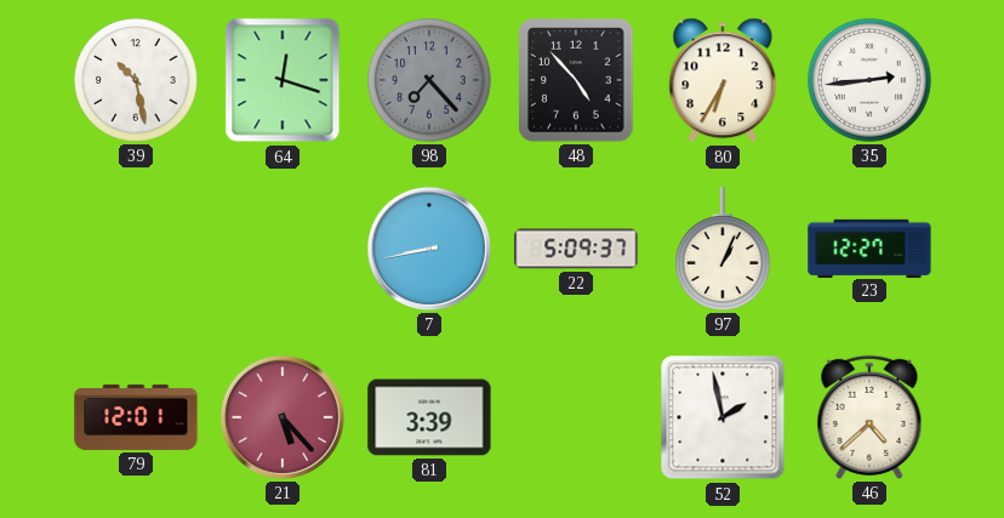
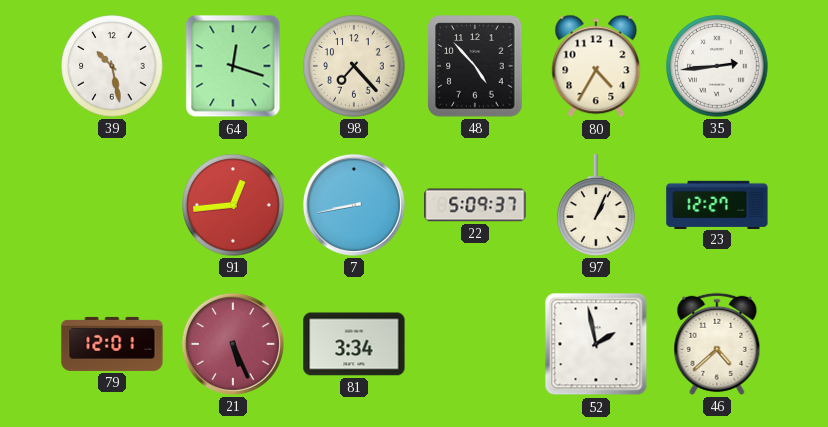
98 dial: grey -> cream (354, 66)
80: 6:35 -> 4:35 (596, 66)
91: none -> 12:44 (233, 205)
21: 5:23 -> 5:26 (233, 344)
81: 3:39 -> 3:34 (354, 344)
